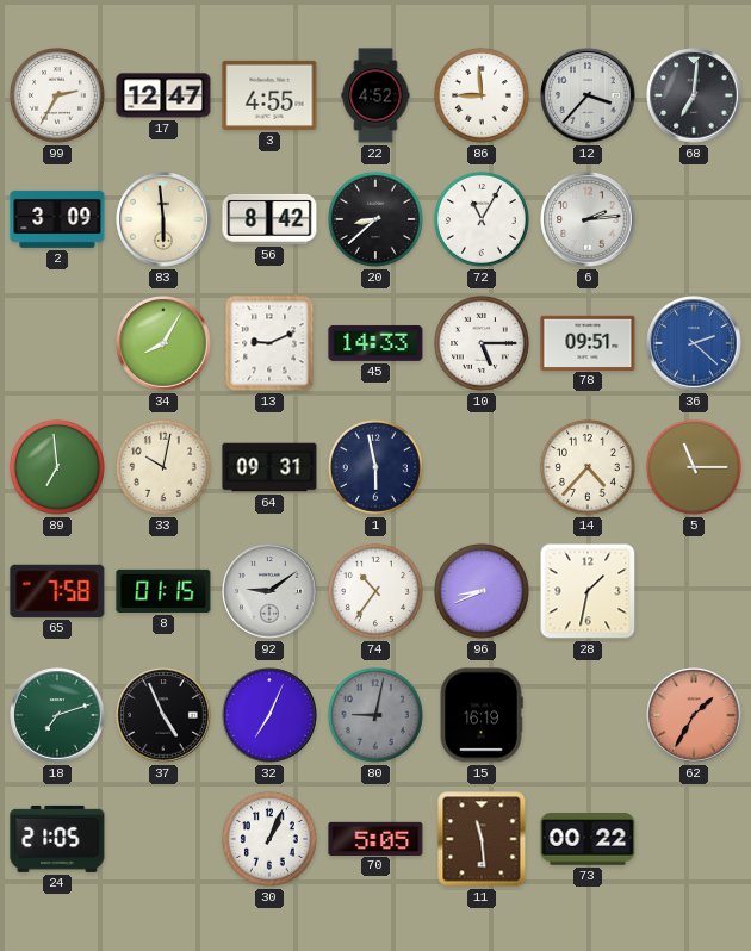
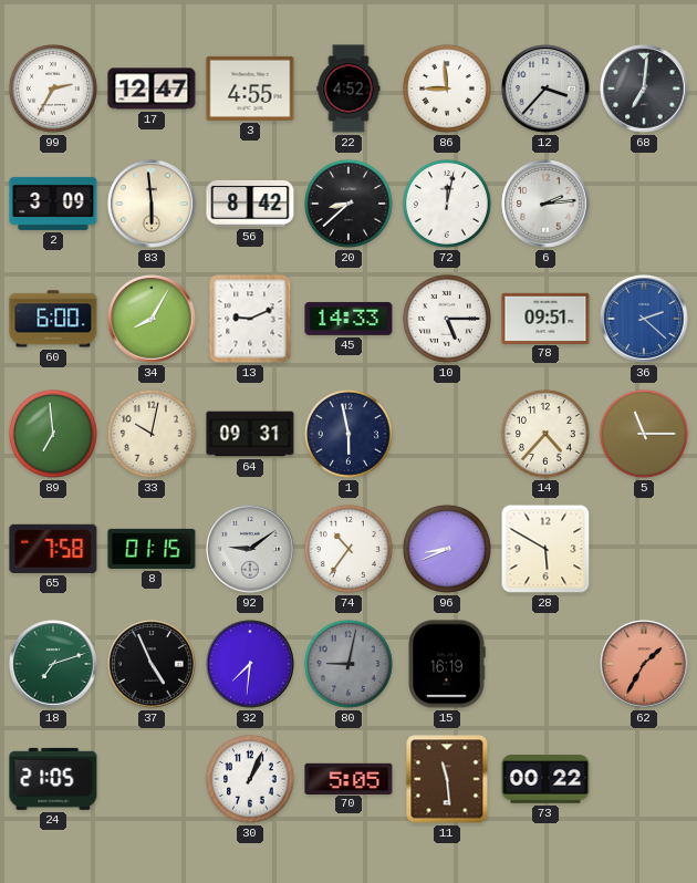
72: 11:05 -> 12:02 (447, 204)
60: none -> 6:00 (53, 319)
28: 1:32 -> 5:50 (545, 549)
32: 7:04 -> 7:31 (250, 664)
